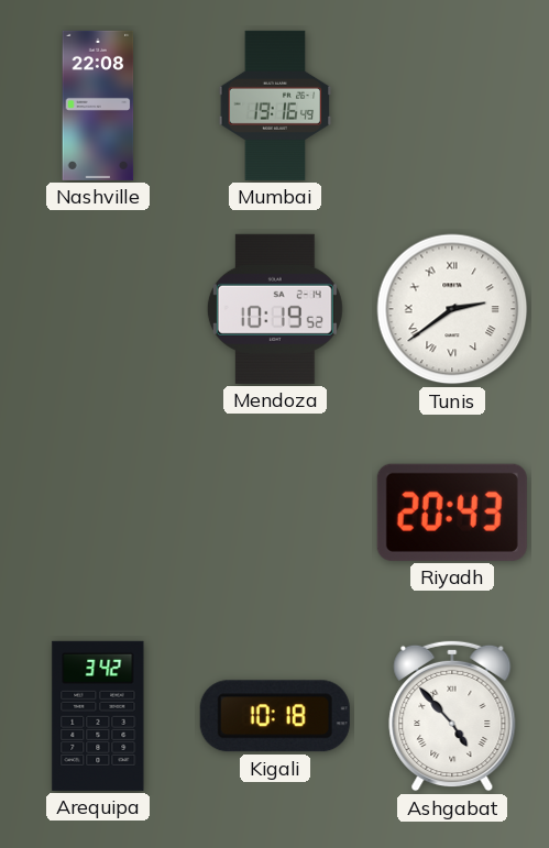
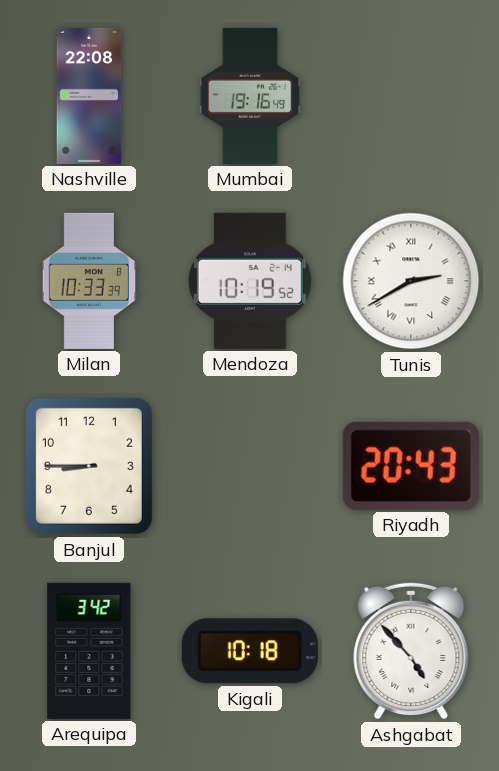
Milan: none -> 10:33 (88, 281)
Tunis: 2:39 -> 2:40 (411, 281)
Banjul: none -> 8:45 (89, 466)
